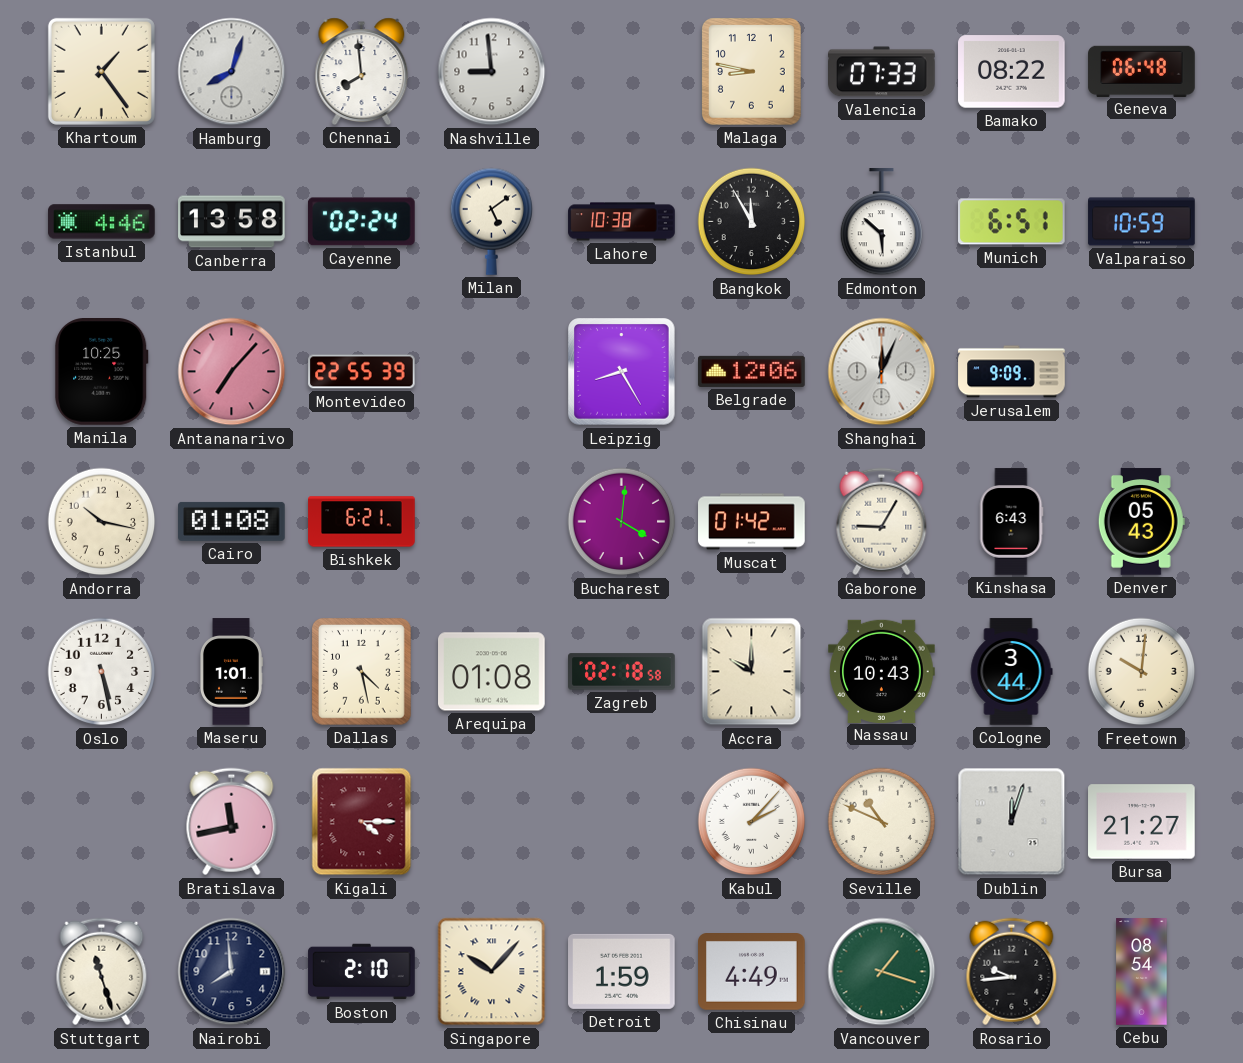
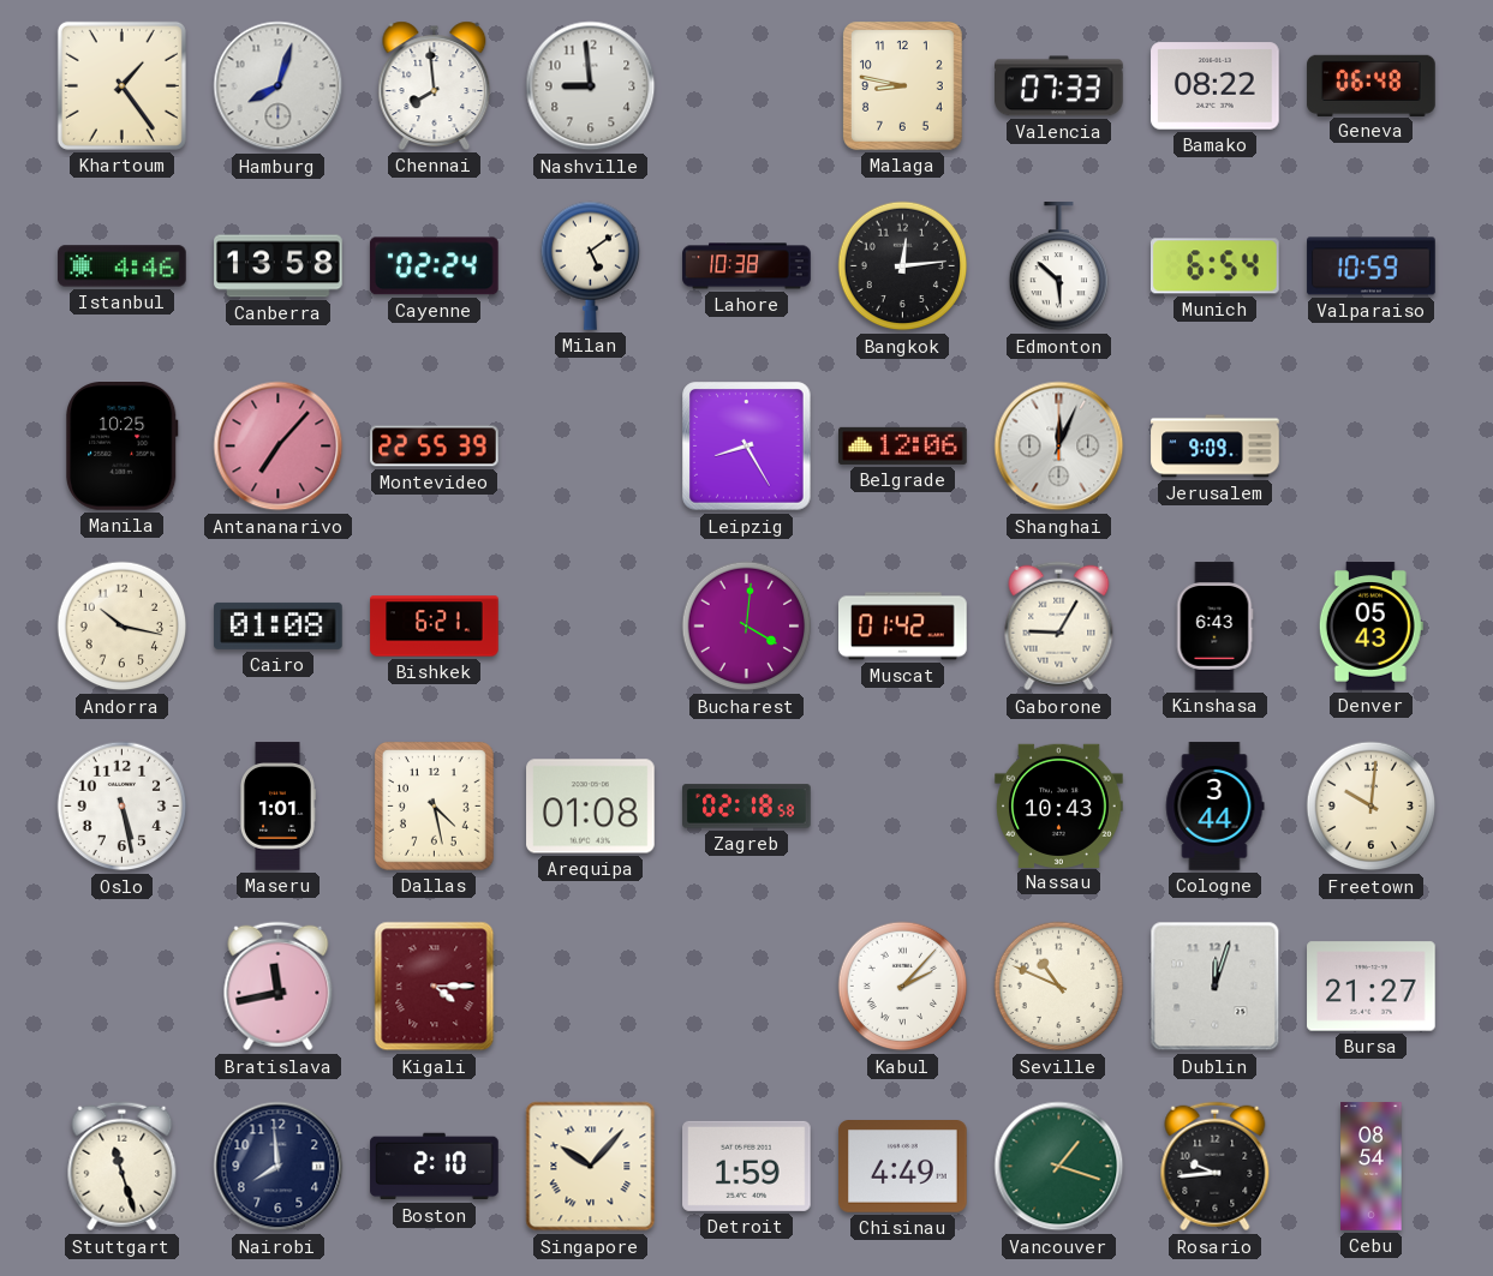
Bangkok: 11:55 -> 12:14 (903, 266)
Munich: 6:51 -> 6:54 (1216, 266)
Accra: 10:00 -> none (752, 672)
